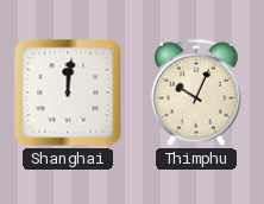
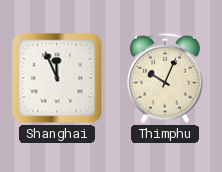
Shanghai: 12:01 -> 11:56 (57, 78)
